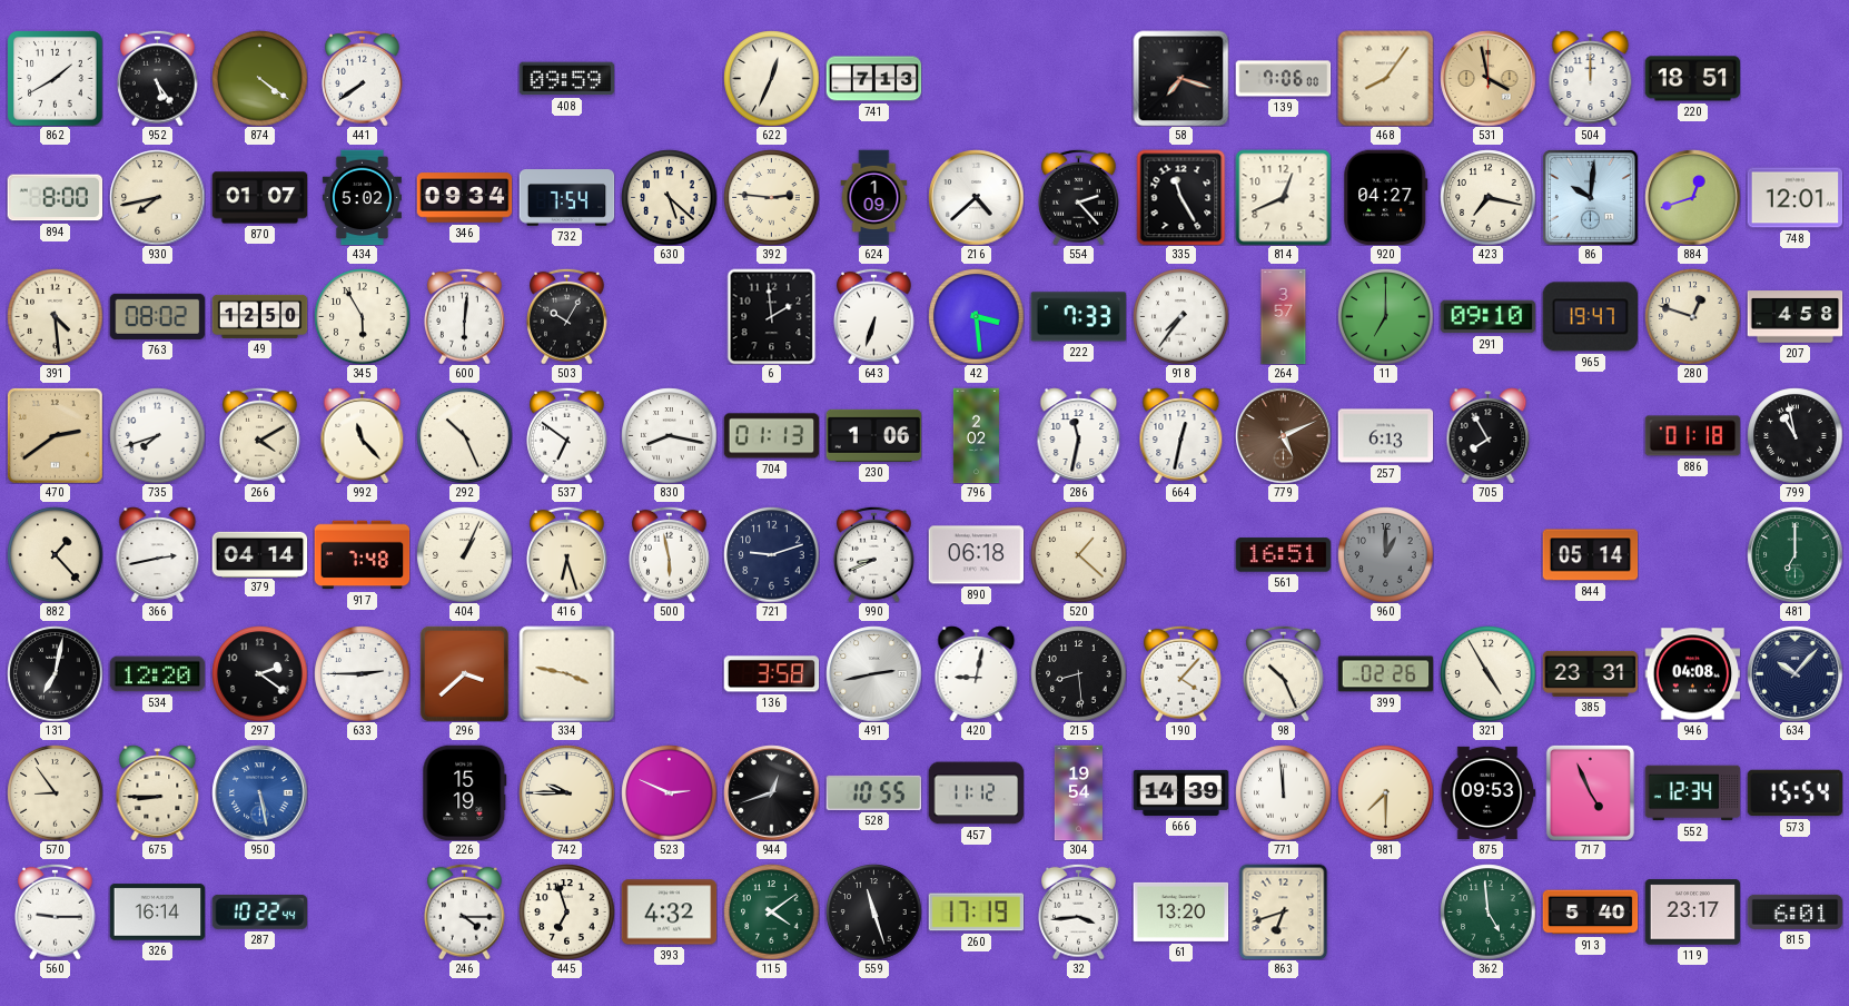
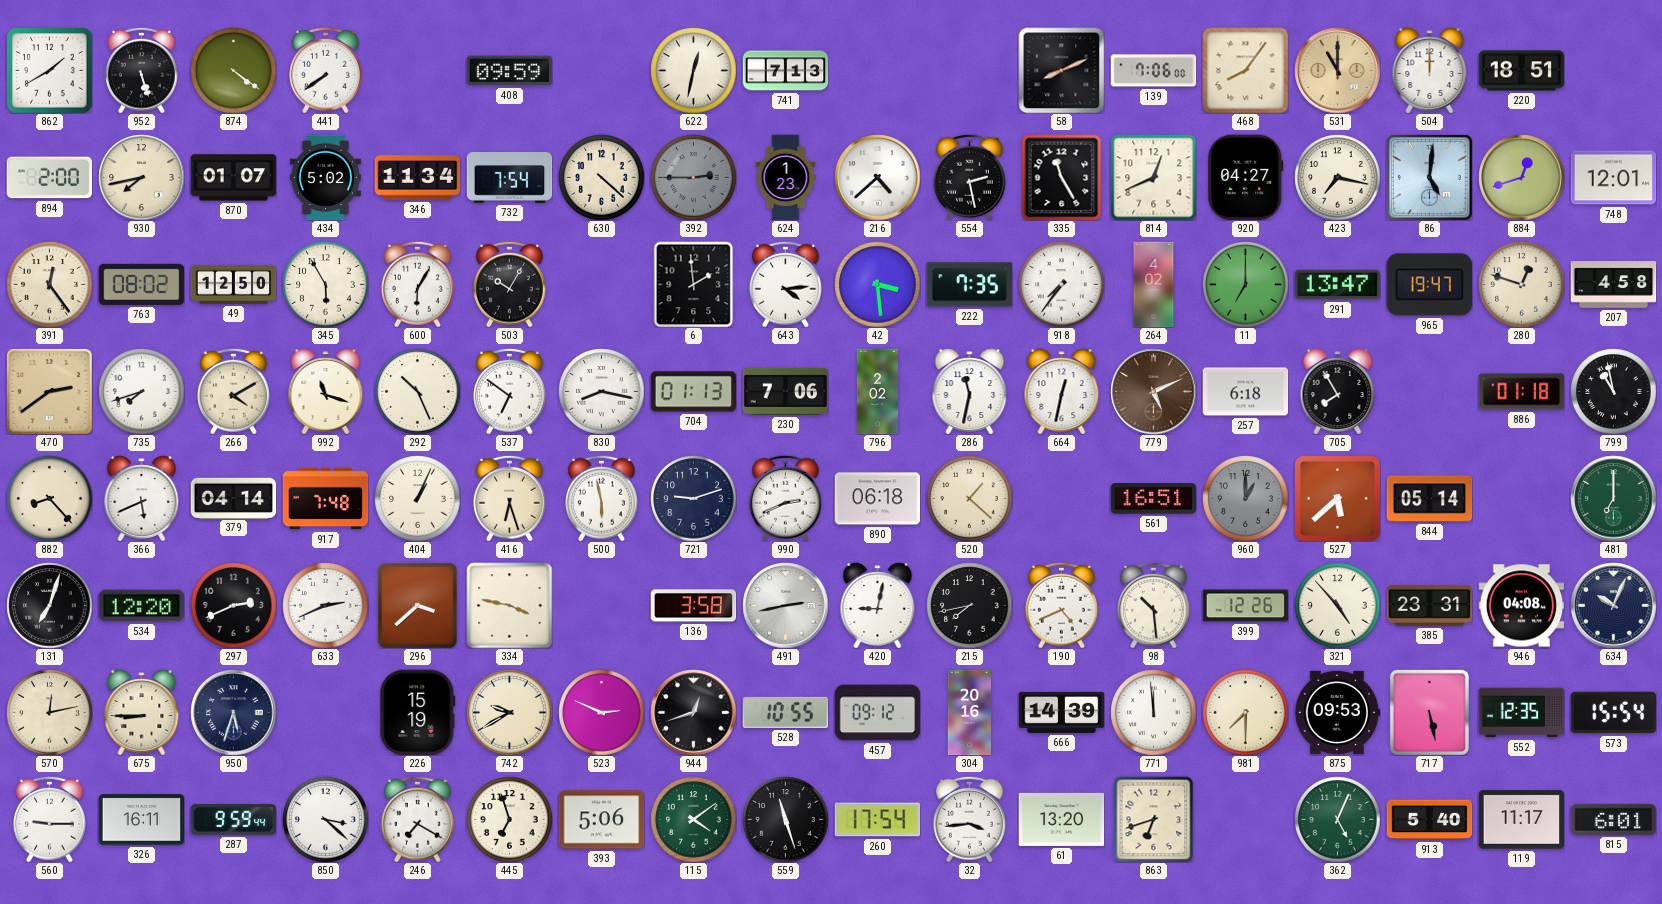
952: 5:24 -> 5:27 (142, 70)
622: 12:34 -> 12:32 (693, 70)
58: 7:18 -> 8:11 (1061, 70)
531: 3:58 -> 11:00 (1337, 70)
894: 8:00 -> 2:00 (49, 178)
346: 09:34 -> 11:34 (417, 178)
630: 5:22 -> 4:22 (601, 177)
392: 2:46 -> 2:45 (693, 177)
392 dial: cream -> grey (693, 177)
624: 1:09 -> 1:23 (786, 177)
554: 2:23 -> 2:28 (970, 177)
86: 10:01 -> 5:01 (1429, 177)
391: 4:29 -> 12:24 (49, 284)
600: 6:01 -> 6:05 (418, 284)
643: 6:33 -> 4:14 (786, 284)
222: 7:33 -> 7:35 (969, 285)
264: 3:57 -> 4:02 (1154, 284)
291: 09:10 -> 13:47 (1337, 285)
992: 11:23 -> 11:18 (326, 391)
230: 1:06 -> 7:06 (785, 391)
257: 6:13 -> 6:18 (1245, 392)
882: 1:23 -> 8:23 (49, 498)
366: 2:43 -> 5:41 (142, 498)
990: 8:41 -> 2:41 (786, 498)
527: none -> 5:38 (1337, 498)
131: 7:02 -> 7:03 (49, 605)
297: 2:21 -> 2:41 (233, 605)
633: 2:45 -> 2:41 (325, 605)
215: 8:29 -> 7:43 (969, 605)
190: 4:07 -> 4:41 (1062, 605)
98: 10:26 -> 10:29 (1154, 605)
399: 02:26 -> 12:26 (1245, 606)
321: 4:55 -> 4:53 (1337, 605)
634: 10:07 -> 10:04 (1613, 605)
570: 8:54 -> 12:13 (49, 712)
950: 5:28 -> 5:33 (233, 712)
950 dial: blue -> navy (233, 712)
742: 9:45 -> 9:40 (509, 712)
457: 11:12 -> 09:12 (877, 713)
304: 19:54 -> 20:16 (969, 712)
717: 4:56 -> 5:28 (1429, 712)
552: 12:34 -> 12:35 (1521, 713)
326: 16:14 -> 16:11 (141, 820)
287: 10:22 -> 9:59 (233, 819)
850: none -> 3:22 (325, 819)
246: 4:15 -> 7:20 (418, 819)
393: 4:32 -> 5:06 (601, 820)
260: 17:19 -> 17:54 (877, 820)
362: 4:59 -> 5:04 (1337, 819)
119: 23:17 -> 11:17 (1521, 820)
